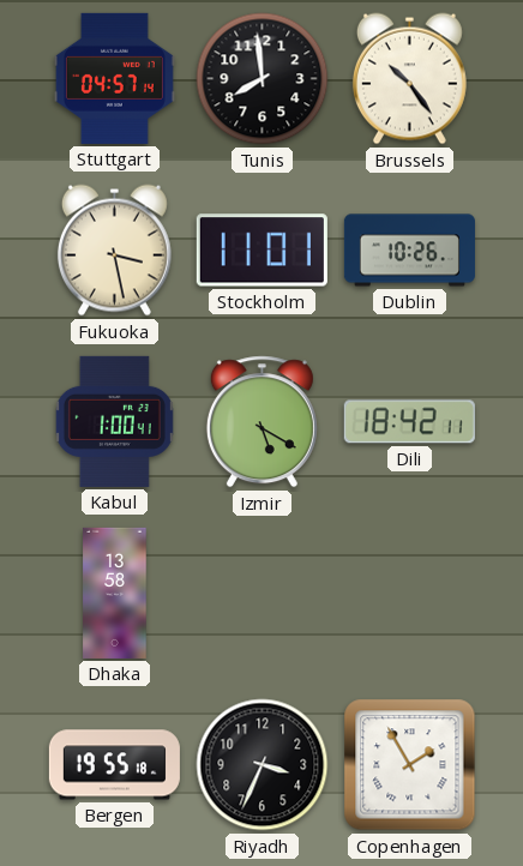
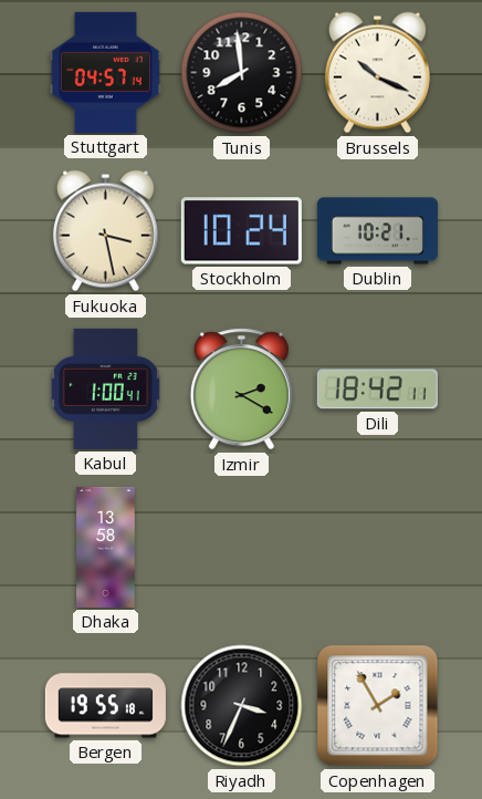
Brussels: 10:24 -> 10:19 (377, 73)
Stockholm: 11:01 -> 10:24 (241, 231)
Dublin: 10:26 -> 10:21 (377, 231)
Izmir: 5:20 -> 2:20 (241, 390)
